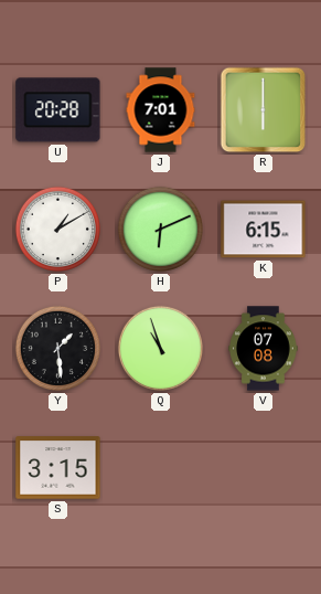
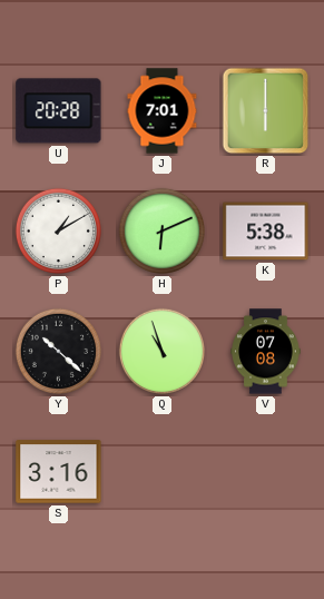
K: 6:15 -> 5:38 (266, 232)
Y: 1:29 -> 10:22 (58, 351)
S: 3:15 -> 3:16 (59, 472)
